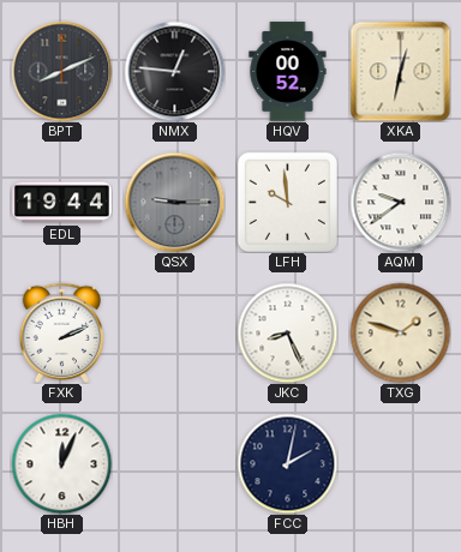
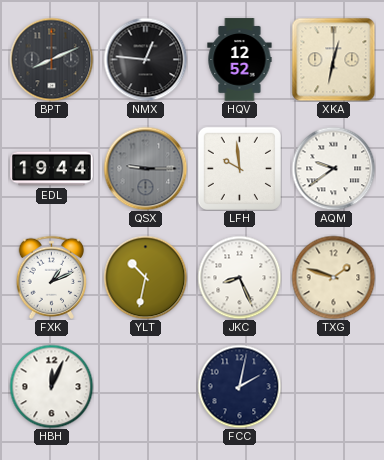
HQV: 00:52 -> 12:52 (240, 60)
FXK: 2:11 -> 1:11 (52, 277)
YLT: none -> 10:32 (145, 277)
